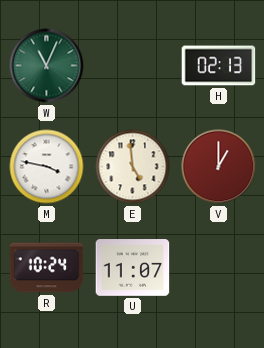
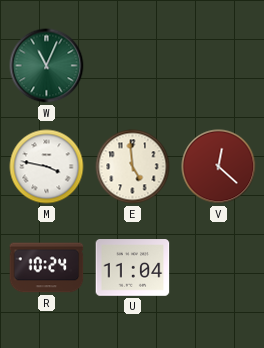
H: 02:13 -> none (219, 66)
V: 1:00 -> 12:22 (219, 167)
U: 11:07 -> 11:04 (133, 268)
